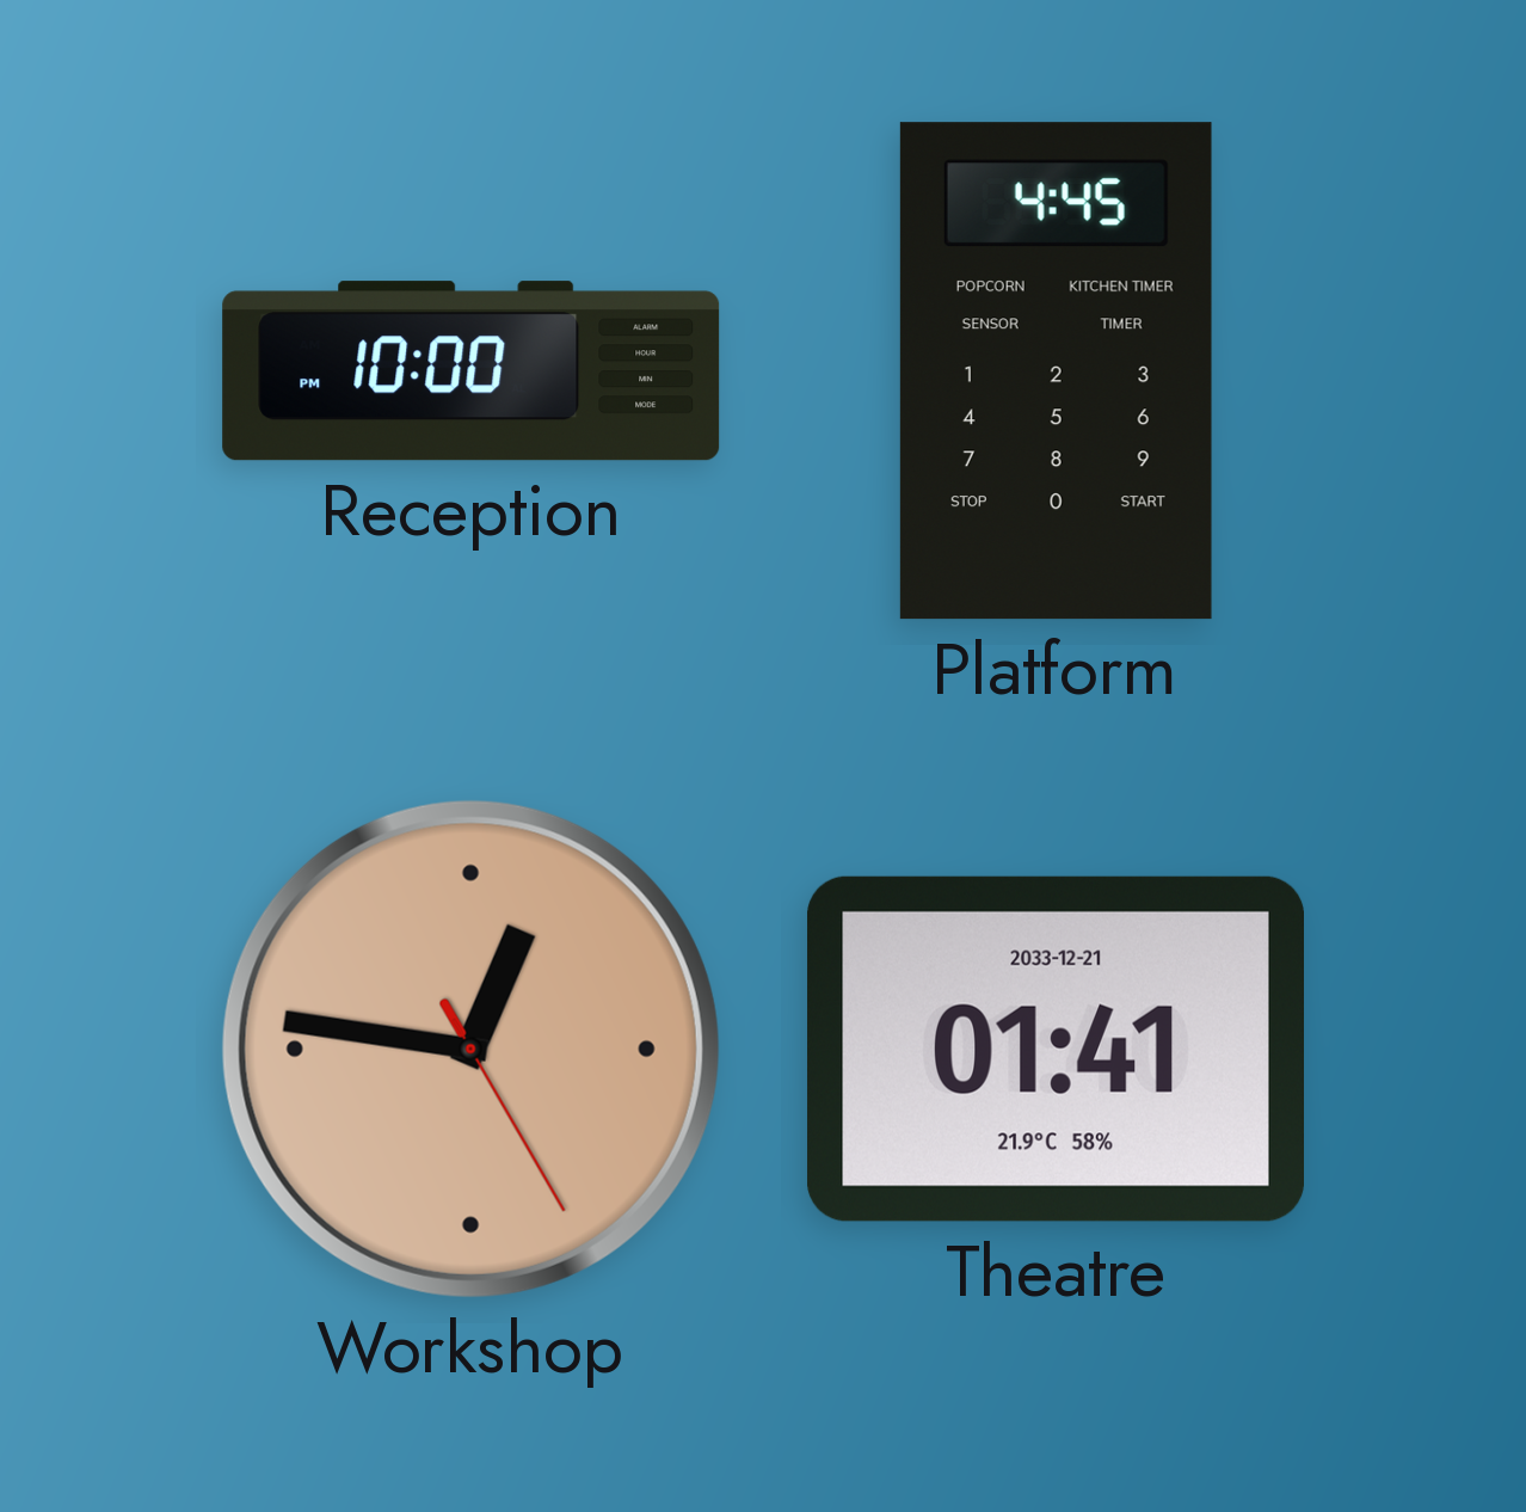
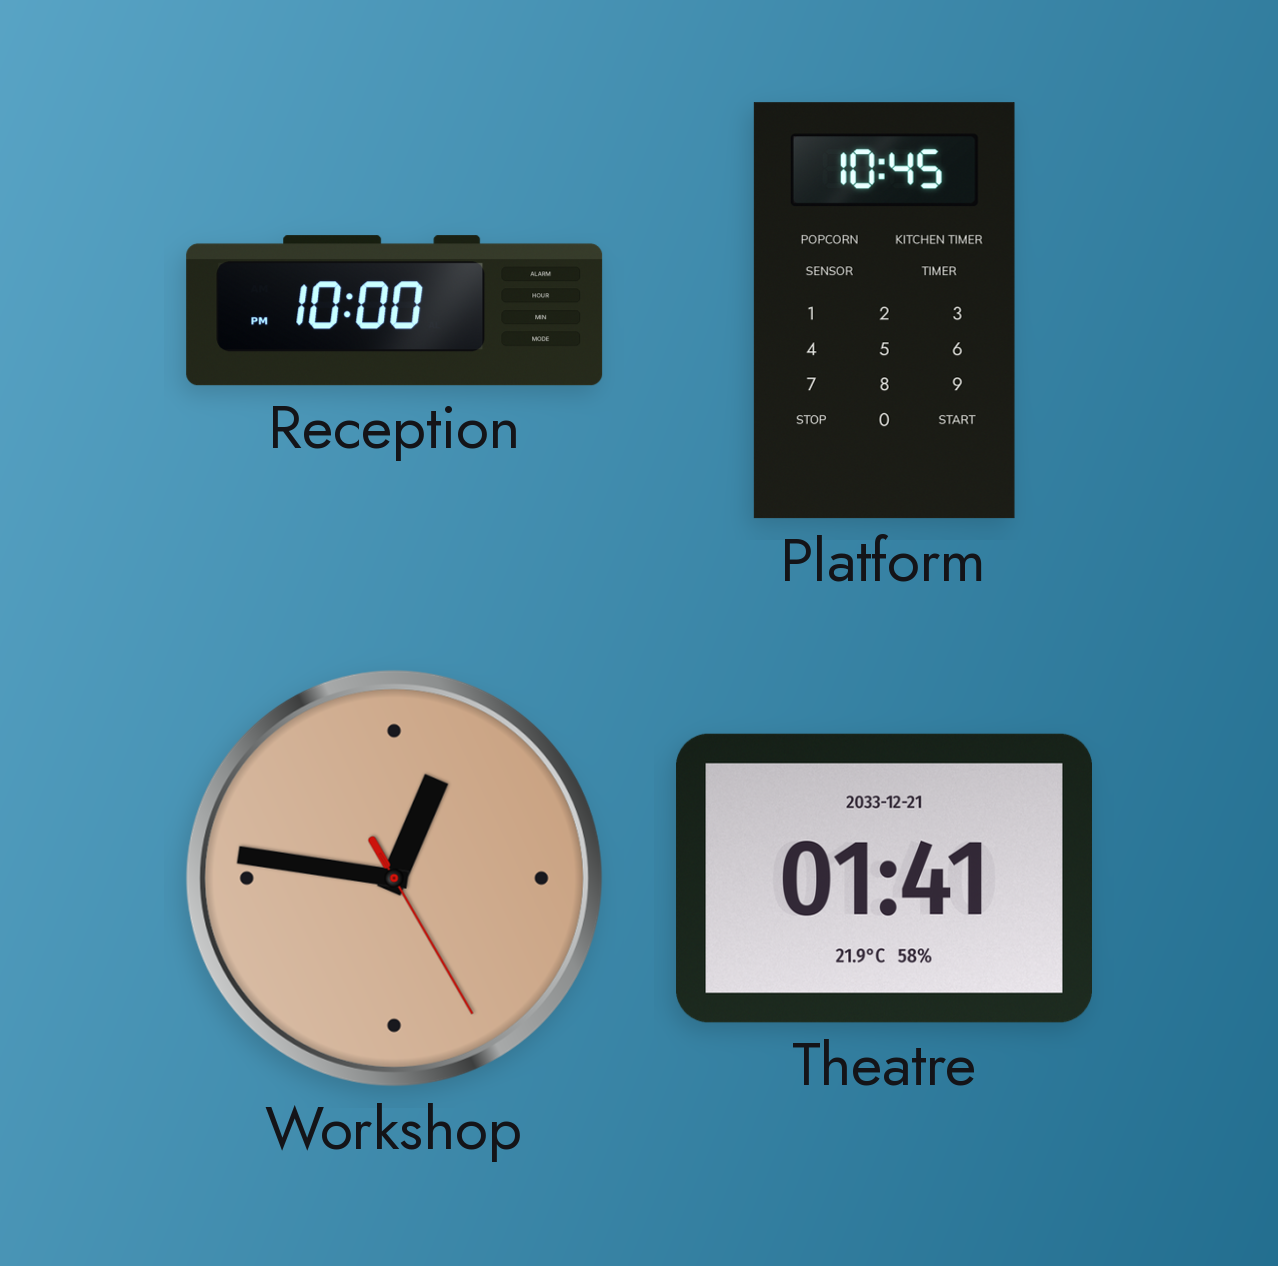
Platform: 4:45 -> 10:45 (884, 311)
